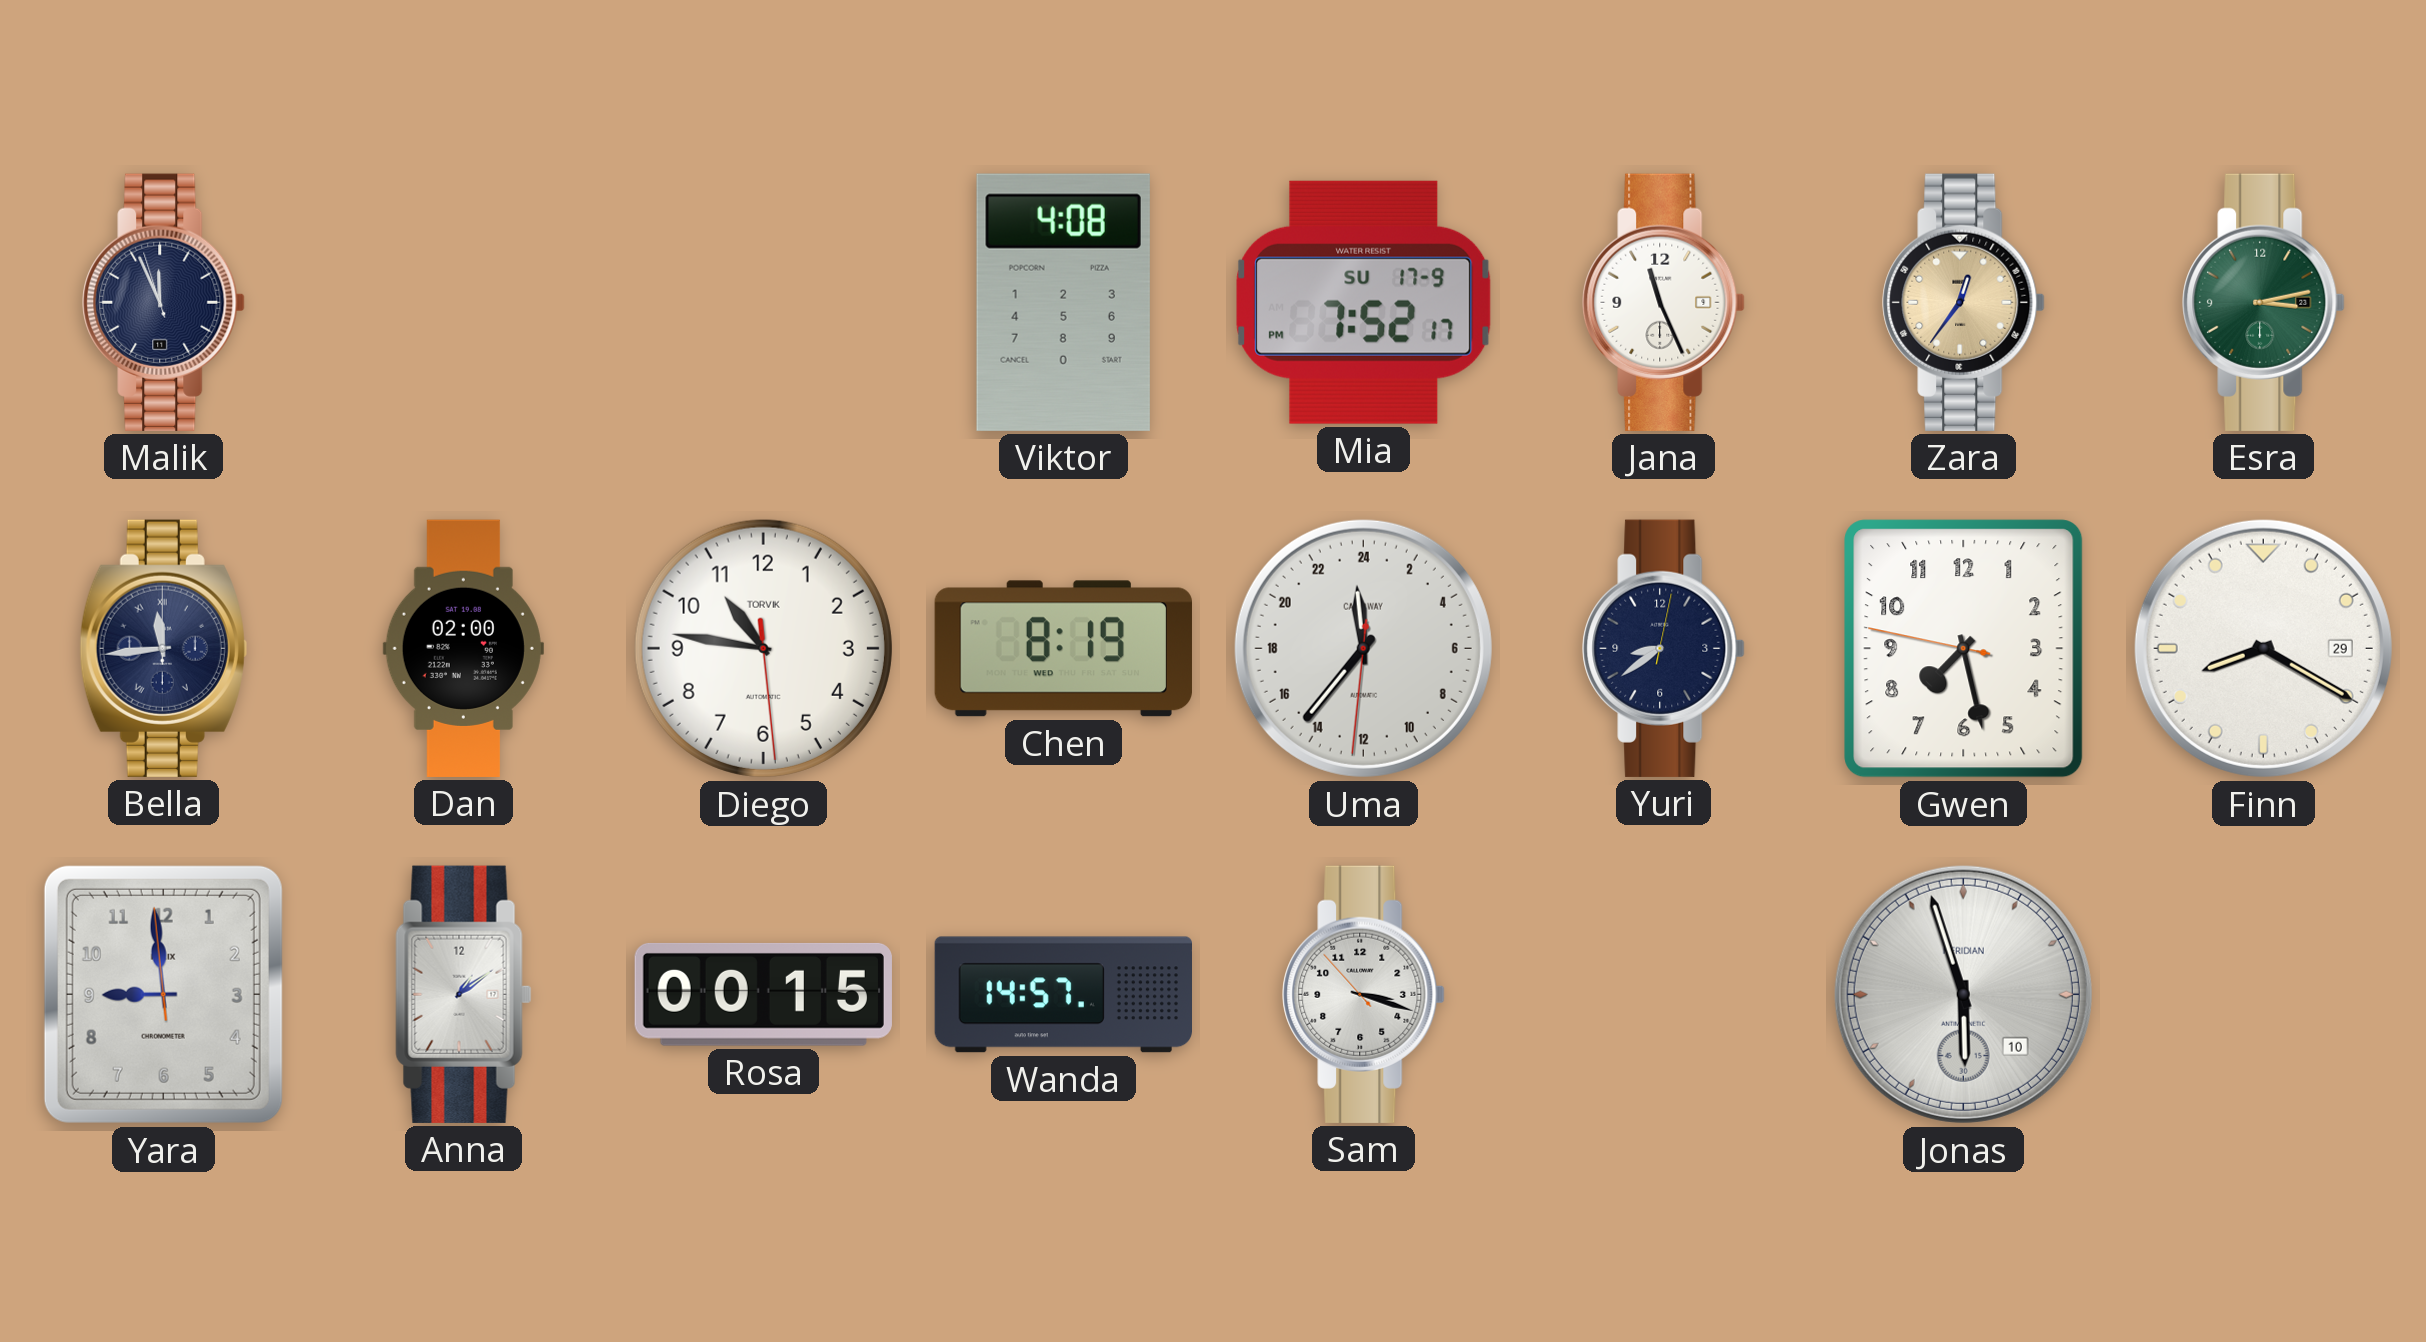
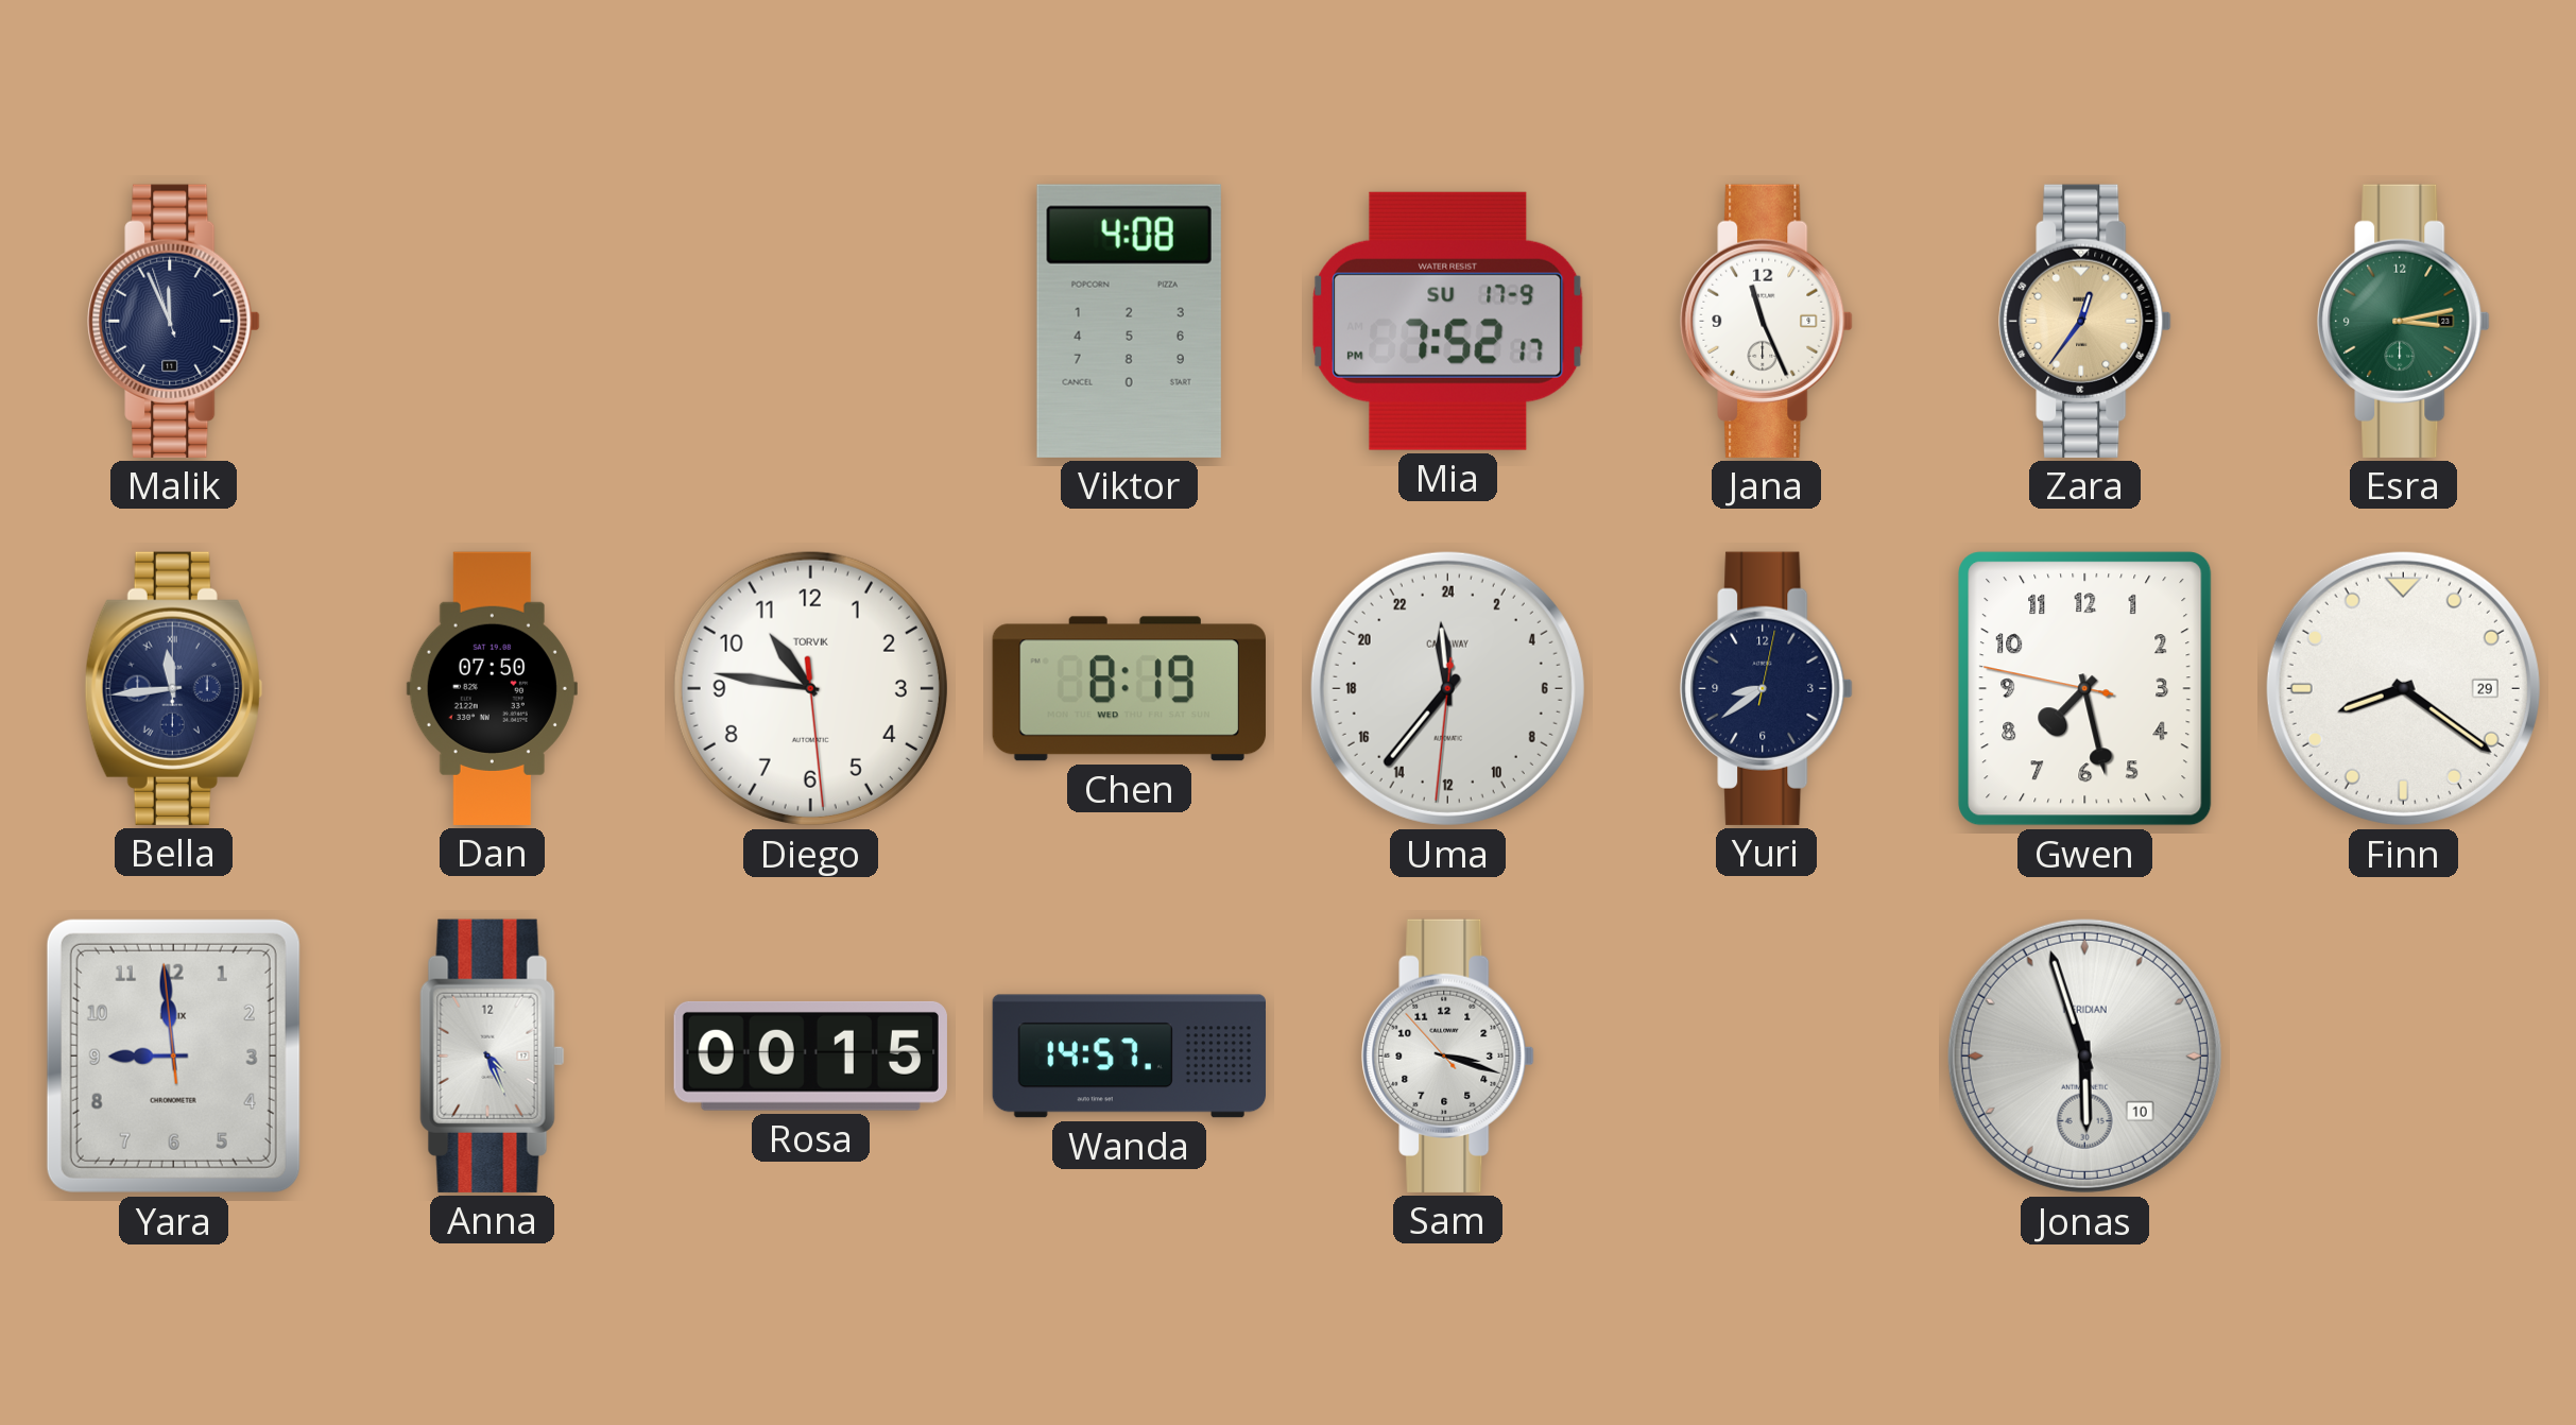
Dan: 02:00 -> 07:50 (492, 688)
Finn: 8:20 -> 8:21 (2403, 688)
Anna: 1:09 -> 4:26 (493, 1055)
